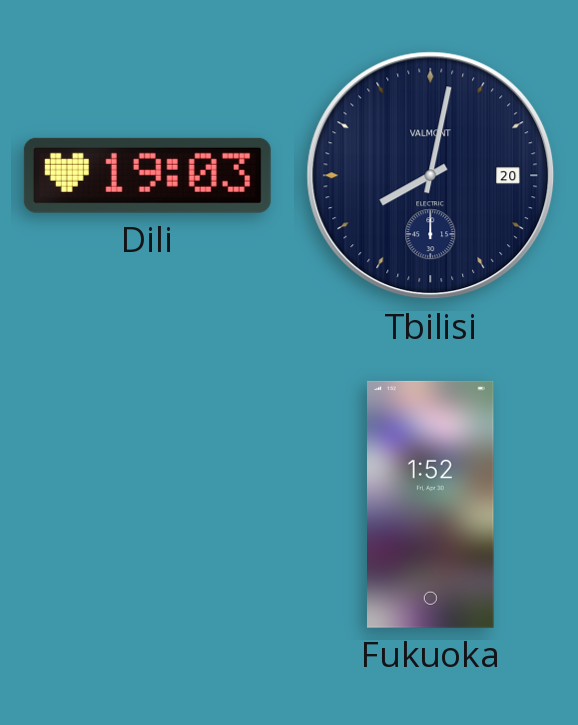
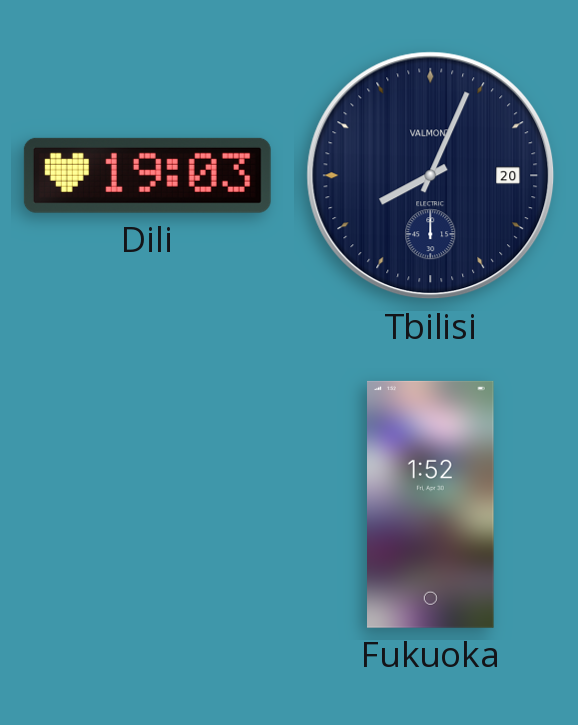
Tbilisi: 8:02 -> 8:04 (431, 176)
